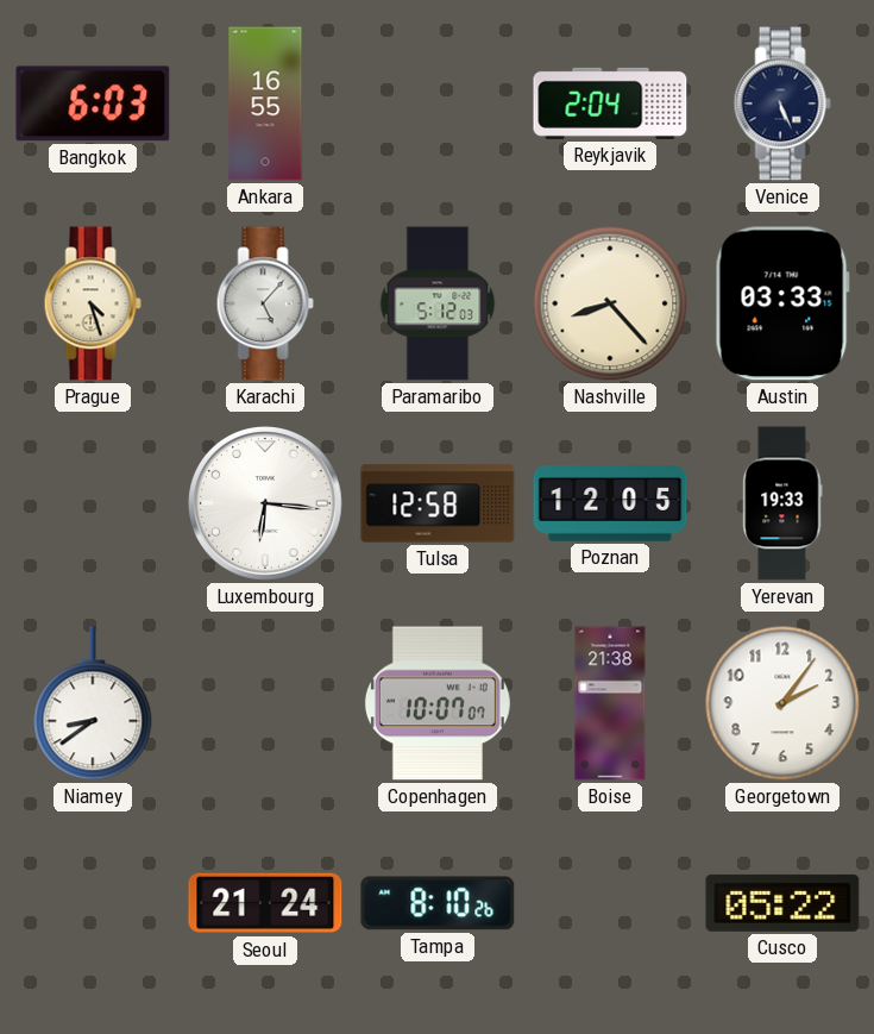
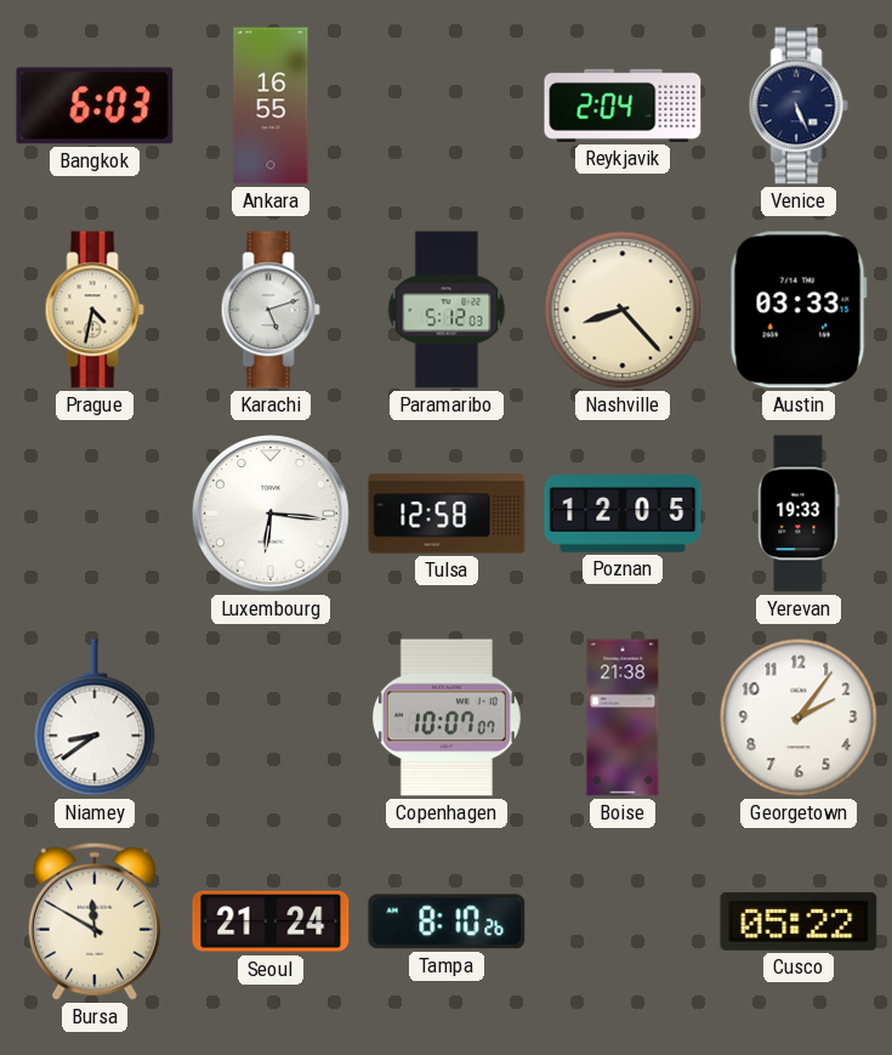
Prague: 4:27 -> 4:32 (95, 310)
Karachi: 5:07 -> 5:12 (271, 310)
Bursa: none -> 11:50 (95, 921)
